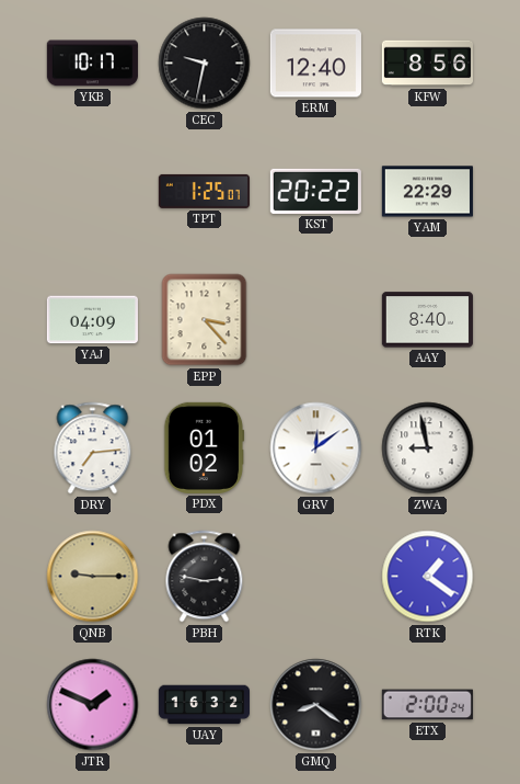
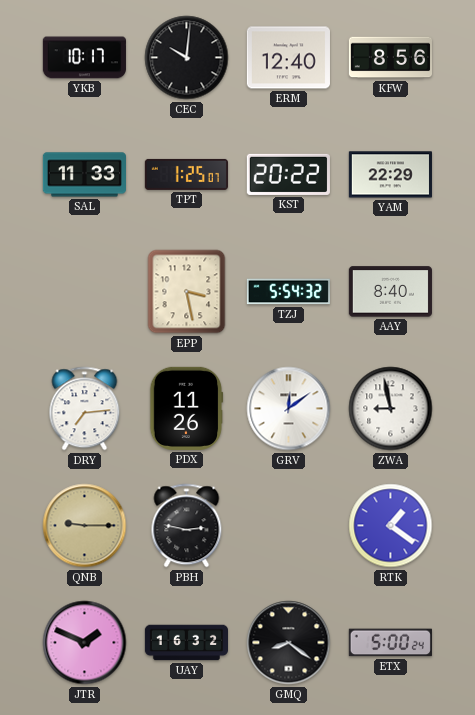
CEC: 9:32 -> 10:01 (187, 58)
SAL: none -> 11:33 (84, 175)
YAJ: 04:09 -> none (92, 320)
EPP: 3:23 -> 3:28 (187, 292)
TZJ: none -> 5:54 (288, 292)
PDX: 01:02 -> 11:26 (187, 408)
ETX: 2:00 -> 5:00 (390, 643)
